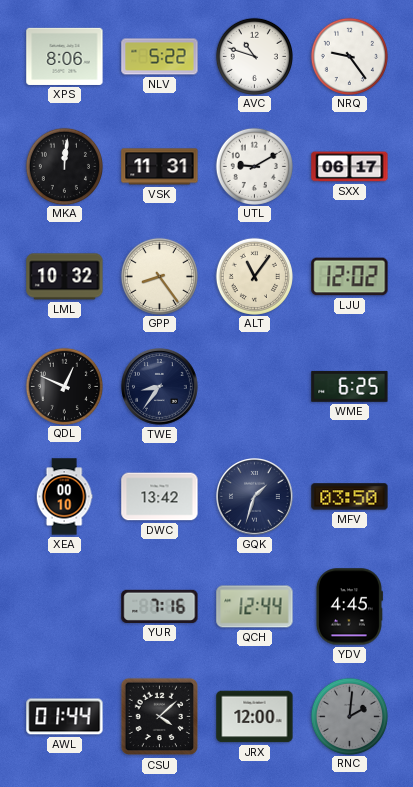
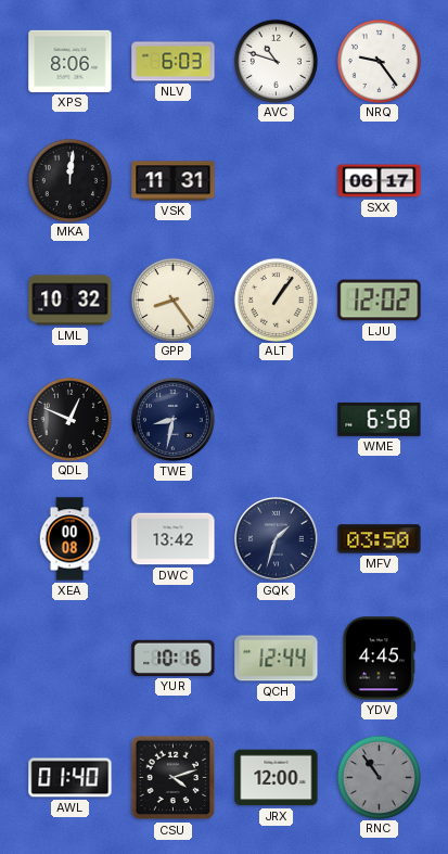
NLV: 5:22 -> 6:03 (174, 62)
UTL: 9:10 -> none (254, 166)
ALT: 11:06 -> 1:06 (276, 299)
TWE: 8:36 -> 8:32 (174, 420)
WME: 6:25 -> 6:58 (380, 419)
XEA: 00:10 -> 00:08 (69, 539)
YUR: 7:16 -> 10:16 (174, 658)
AWL: 01:44 -> 01:40 (71, 778)
CSU: 4:08 -> 4:12 (174, 778)
RNC: 2:01 -> 10:54 (379, 777)
